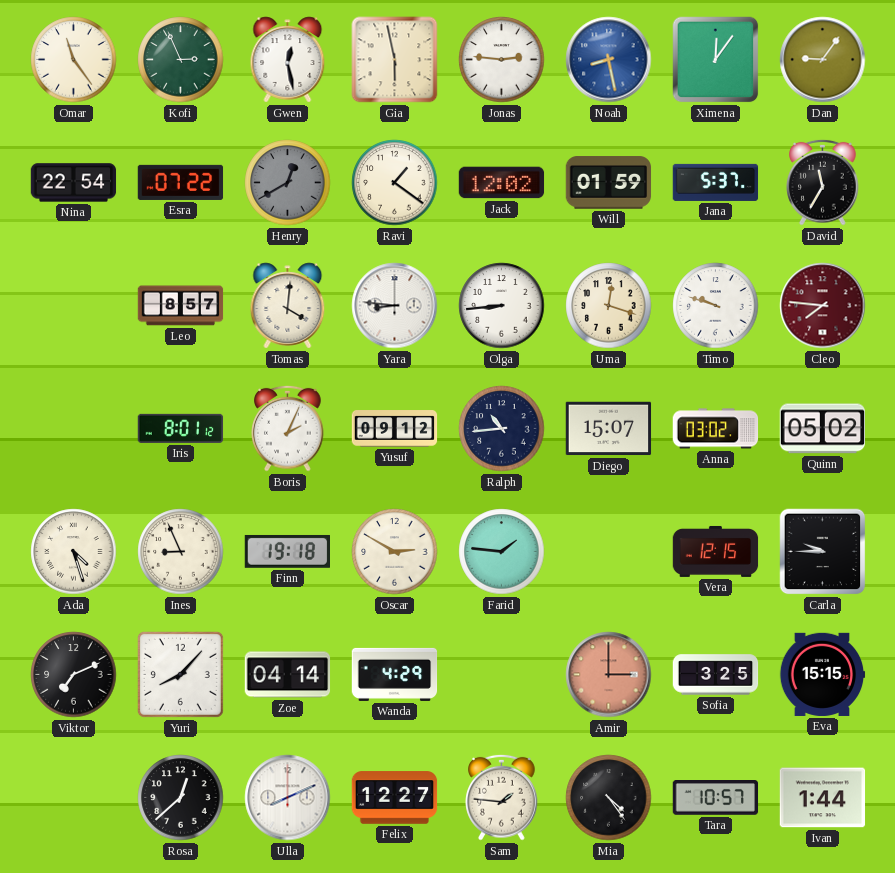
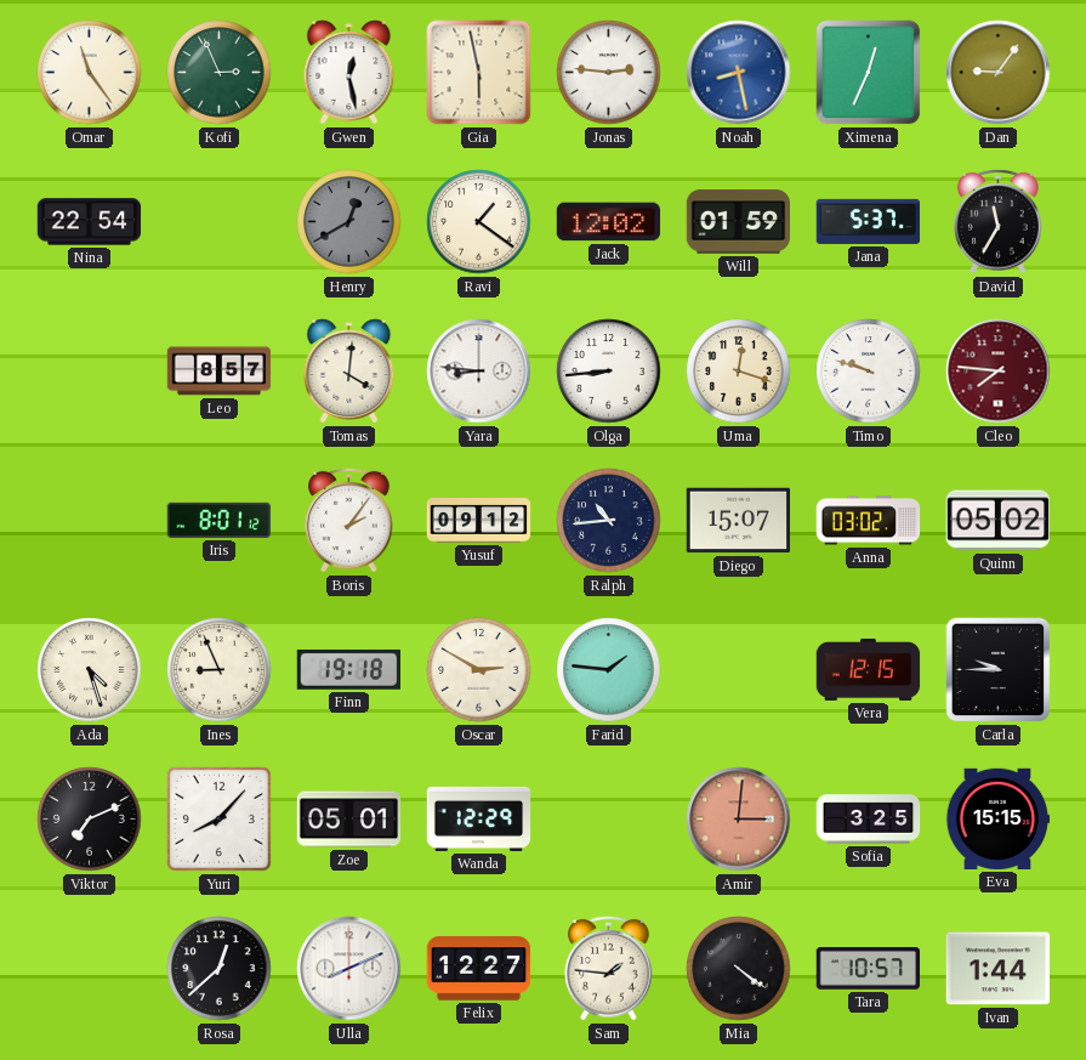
Ximena: 12:06 -> 12:34 (869, 73)
Esra: 07:22 -> none (181, 182)
Boris: 2:04 -> 2:06 (349, 520)
Zoe: 04:14 -> 05:01 (349, 820)
Wanda: 4:29 -> 12:29 (479, 818)
Amir: 3:00 -> 3:01 (739, 820)
Mia: 4:24 -> 4:21 (739, 969)
